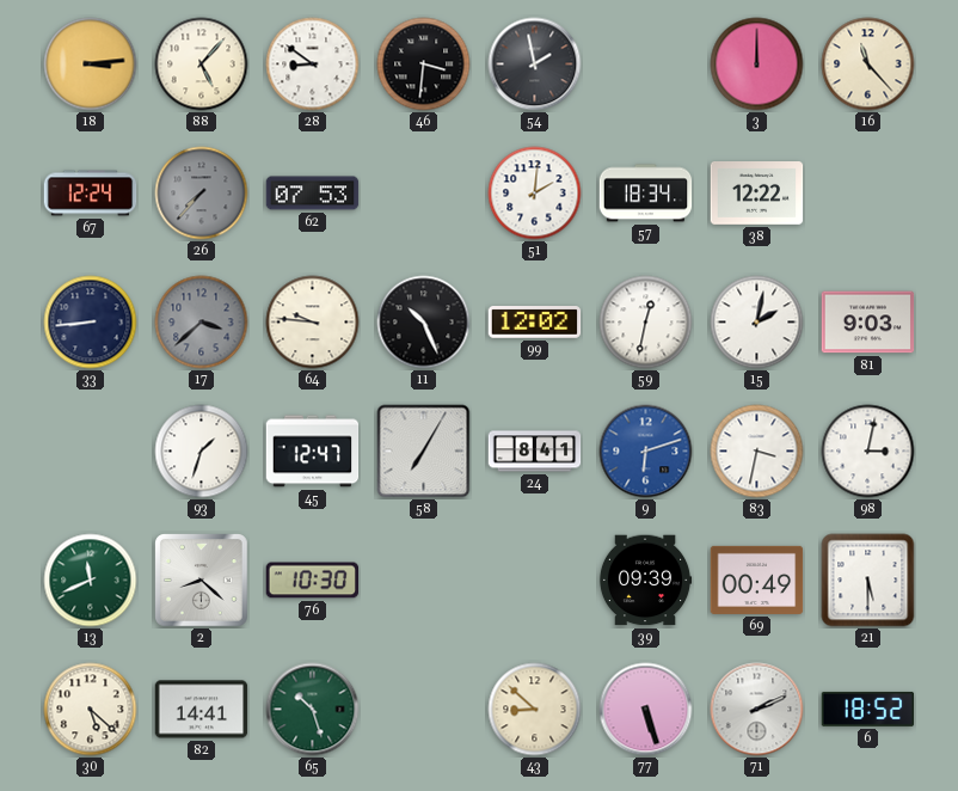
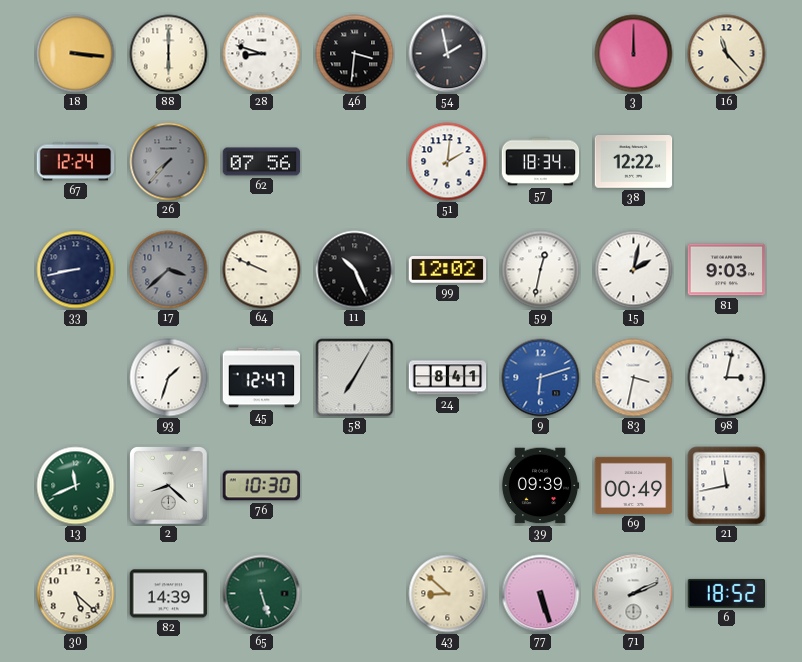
18: 3:14 -> 3:16 (76, 54)
88: 5:07 -> 6:00 (169, 54)
28: 8:51 -> 8:48 (262, 54)
62: 07:53 -> 07:56 (262, 162)
33: 8:44 -> 8:43 (76, 270)
64: 9:46 -> 9:49 (262, 270)
21: 5:30 -> 11:43 (727, 486)
82: 14:41 -> 14:39 (169, 594)
65: 10:27 -> 5:27 (262, 594)
